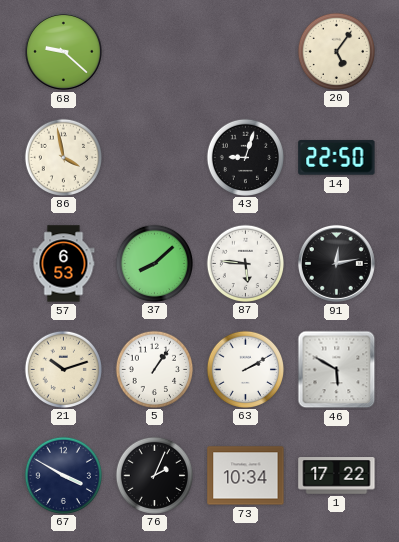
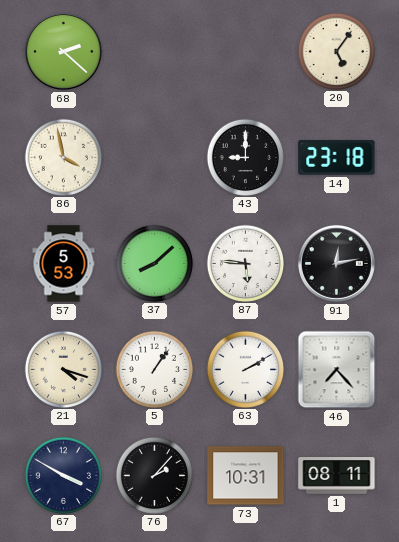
68: 9:22 -> 2:22 (63, 51)
43: 9:03 -> 9:00 (245, 157)
14: 22:50 -> 23:18 (337, 158)
57: 6:53 -> 5:53 (64, 264)
21: 10:12 -> 4:18 (63, 369)
46: 5:50 -> 7:23 (337, 370)
76: 2:04 -> 2:07 (154, 475)
73: 10:34 -> 10:31 (246, 476)
1: 17:22 -> 08:11 (337, 476)
